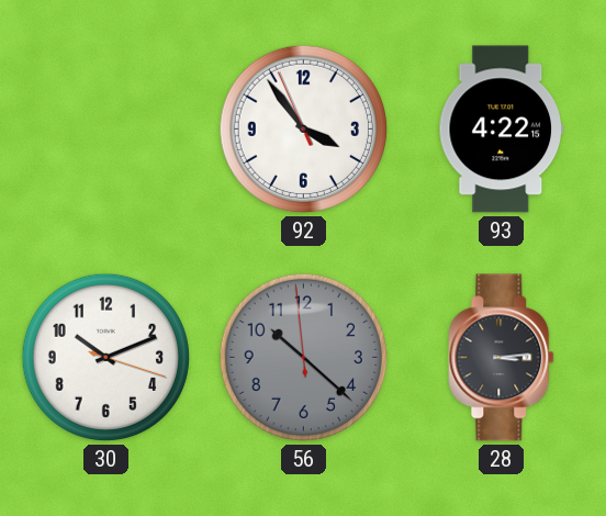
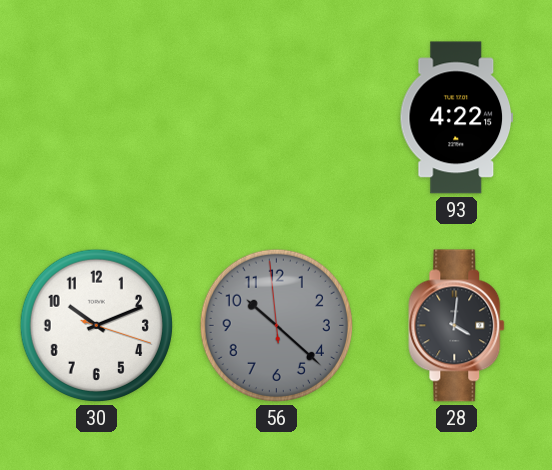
92: 3:53 -> none (303, 128)
28: 3:14 -> 4:01 (457, 326)
